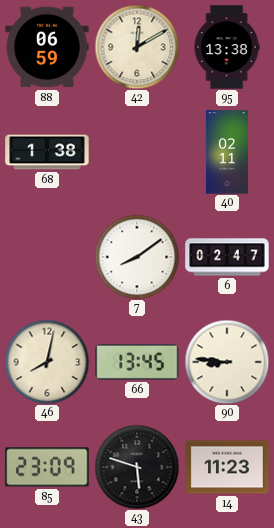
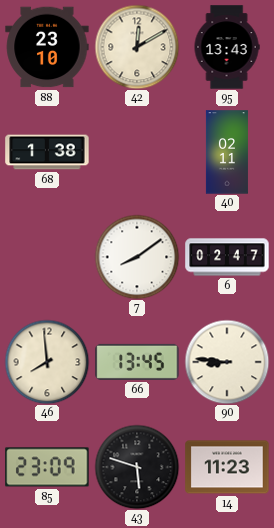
88: 06:59 -> 23:10 (47, 47)
95: 13:38 -> 13:43 (227, 47)
46: 8:02 -> 7:59 (47, 362)
